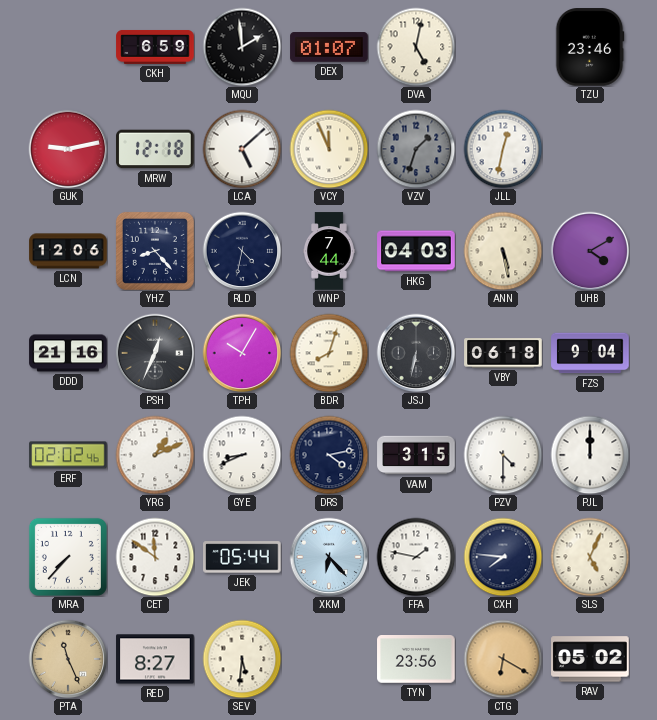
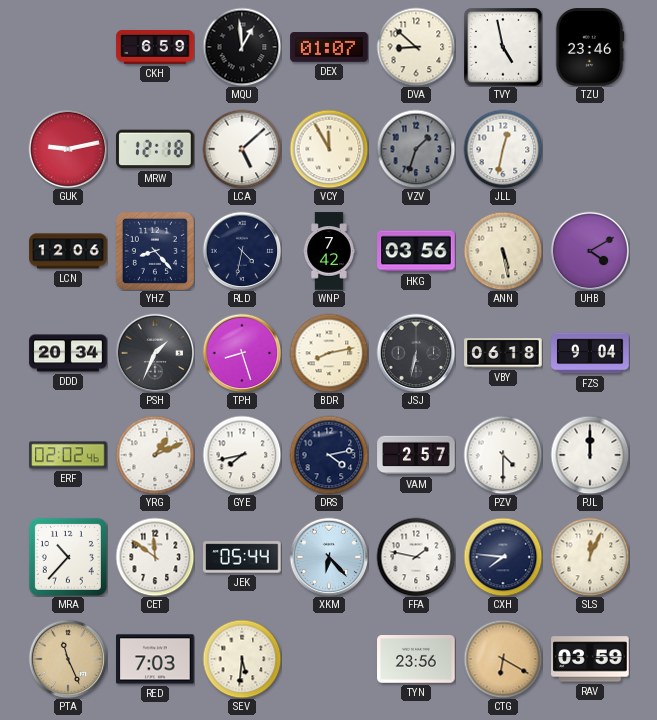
MQU: 1:59 -> 12:59 (242, 47)
DVA: 5:02 -> 8:52 (416, 47)
TVY: none -> 4:58 (503, 47)
VCY: 11:56 -> 11:55 (329, 149)
WNP: 7:44 -> 7:42 (330, 251)
HKG: 04:03 -> 03:56 (416, 251)
DDD: 21:16 -> 20:34 (68, 353)
PSH: 12:34 -> 1:34 (155, 353)
TPH: 10:05 -> 8:27 (242, 353)
BDR: 8:03 -> 8:13 (329, 353)
GYE: 8:41 -> 7:43 (242, 455)
VAM: 3:15 -> 2:57 (416, 455)
MRA: 7:37 -> 10:37 (68, 557)
SLS: 5:04 -> 12:04 (590, 557)
RED: 8:27 -> 7:03 (155, 659)
RAV: 05:02 -> 03:59 (590, 659)
